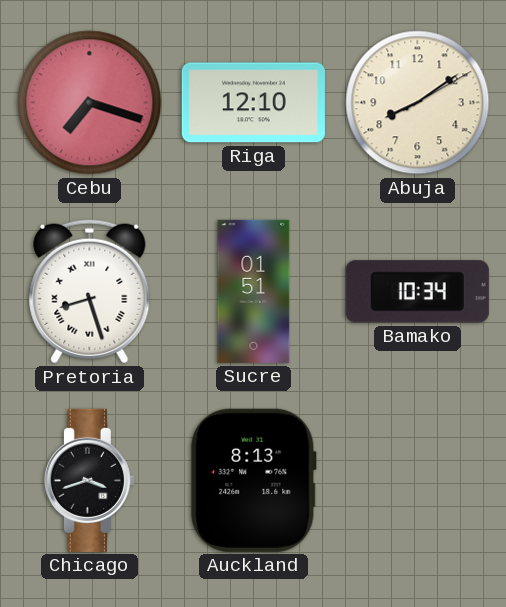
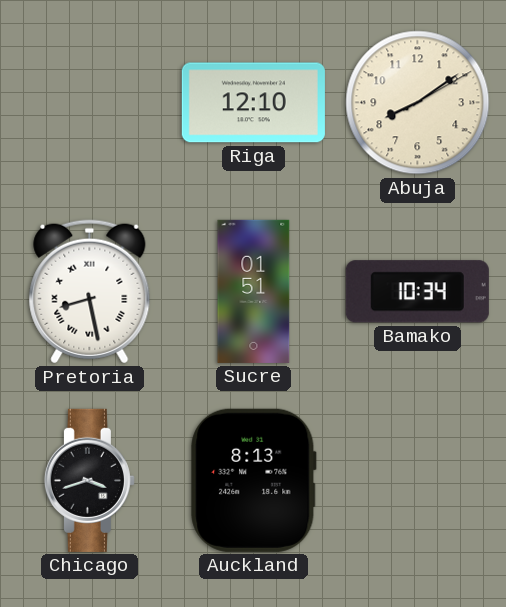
Cebu: 7:18 -> none (90, 103)
Pretoria: 8:27 -> 8:28 (90, 292)
